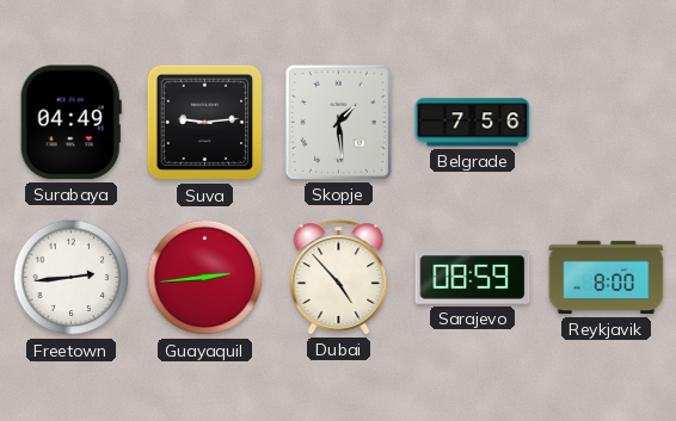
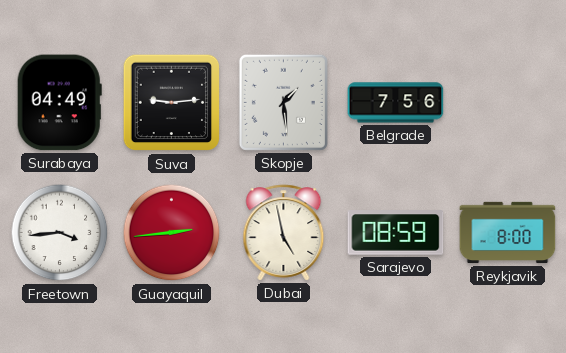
Freetown: 2:44 -> 3:44 (60, 233)
Dubai: 4:53 -> 4:58 (284, 233)
